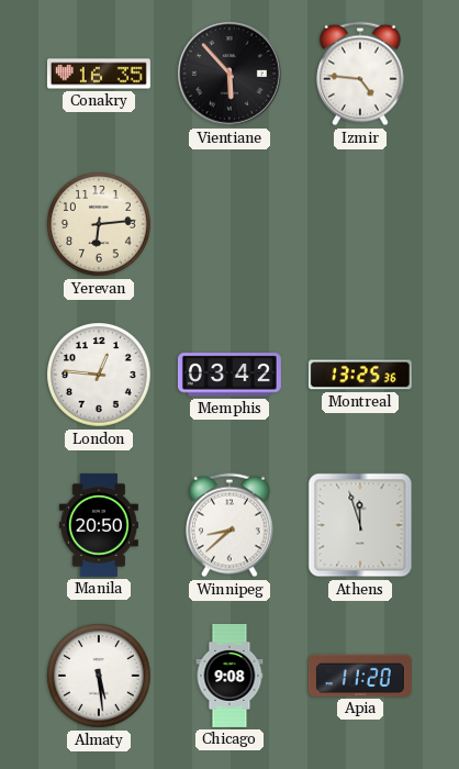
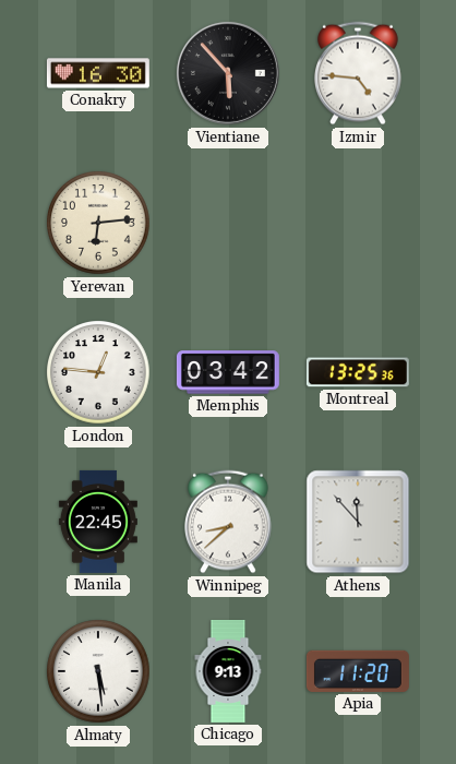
Conakry: 16:35 -> 16:30 (98, 73)
Manila: 20:50 -> 22:45 (98, 522)
Athens: 11:57 -> 11:53 (358, 522)
Chicago: 9:08 -> 9:13 (228, 671)
